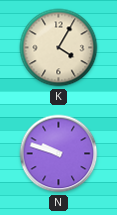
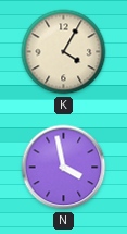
N: 9:48 -> 3:58 (64, 168)
